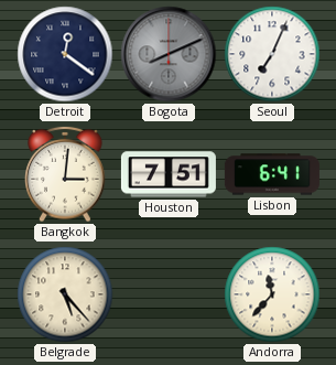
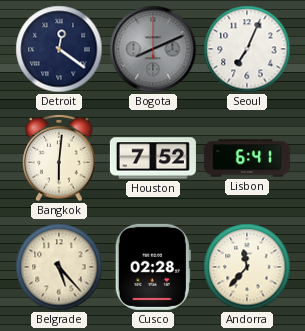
Bangkok: 3:01 -> 6:01 (59, 158)
Houston: 7:51 -> 7:52 (153, 158)
Cusco: none -> 02:28 (153, 267)
